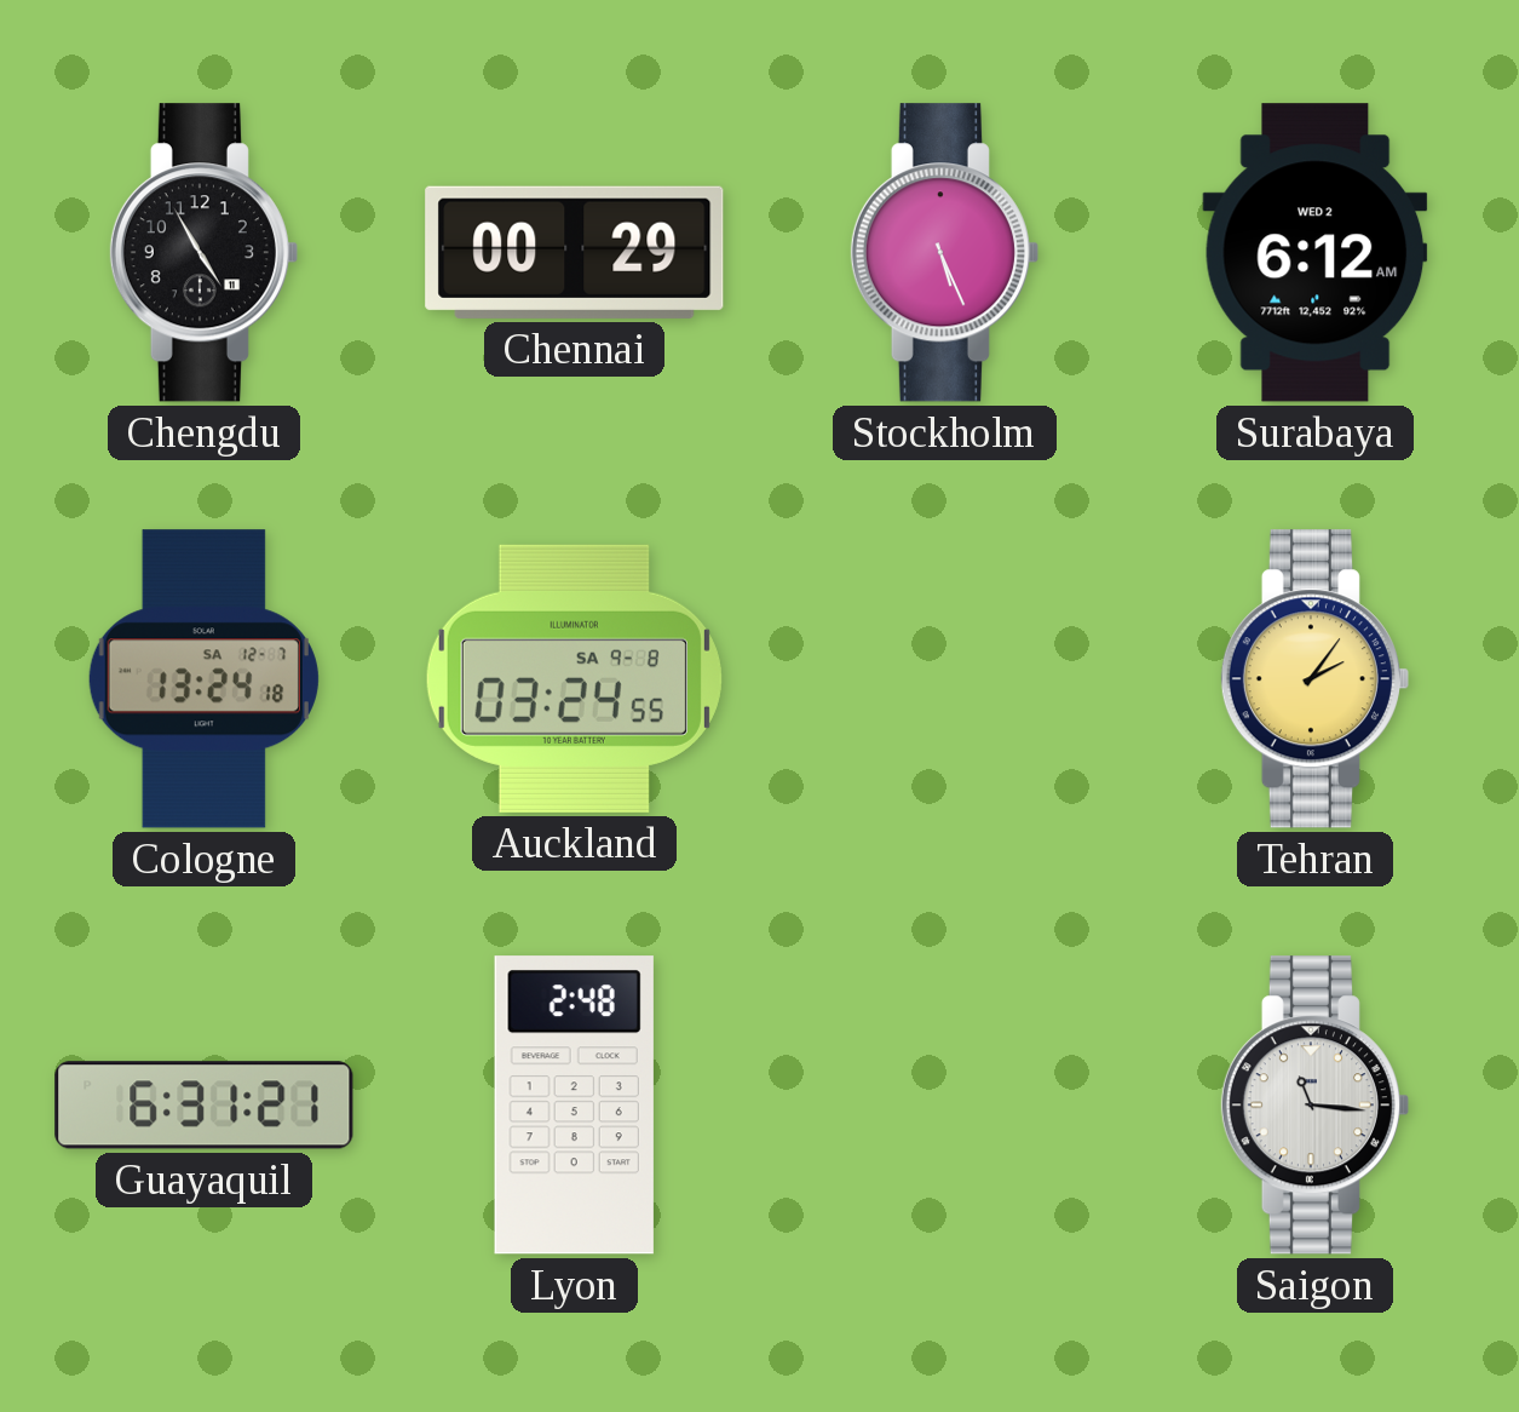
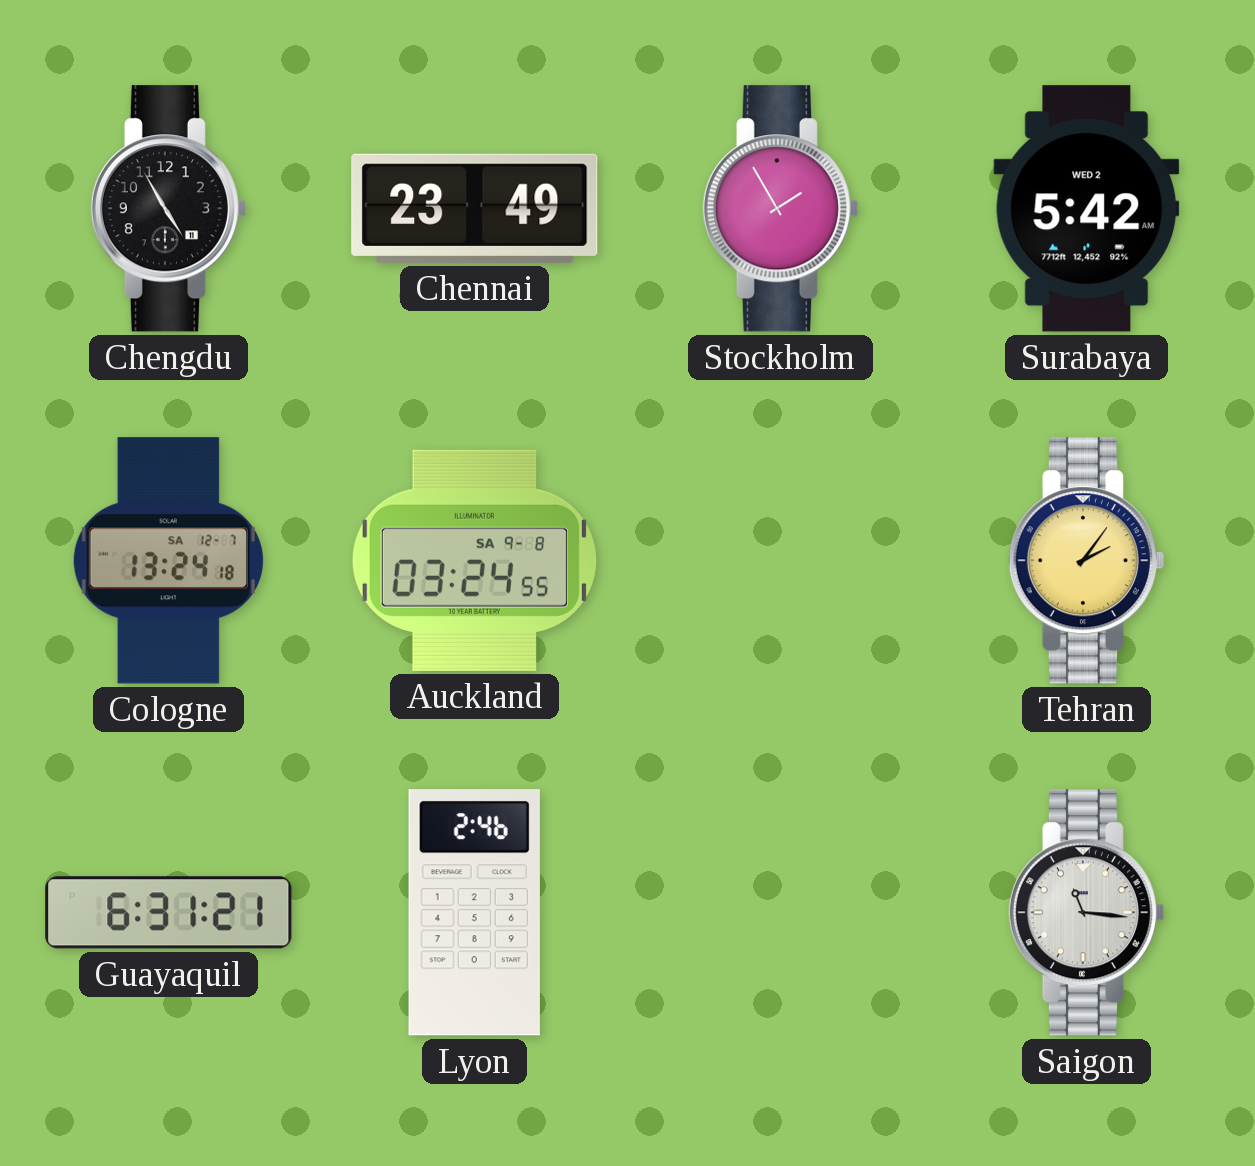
Chennai: 00:29 -> 23:49 (475, 208)
Stockholm: 5:26 -> 1:55 (780, 209)
Surabaya: 6:12 -> 5:42 (1087, 209)
Lyon: 2:48 -> 2:46 (474, 913)
